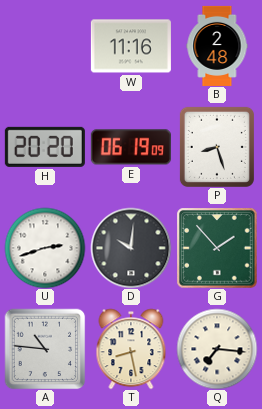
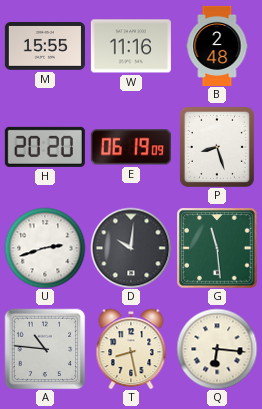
M: none -> 15:55 (45, 47)
G: 1:53 -> 11:29 (217, 248)
Q: 7:16 -> 6:16 (217, 349)
